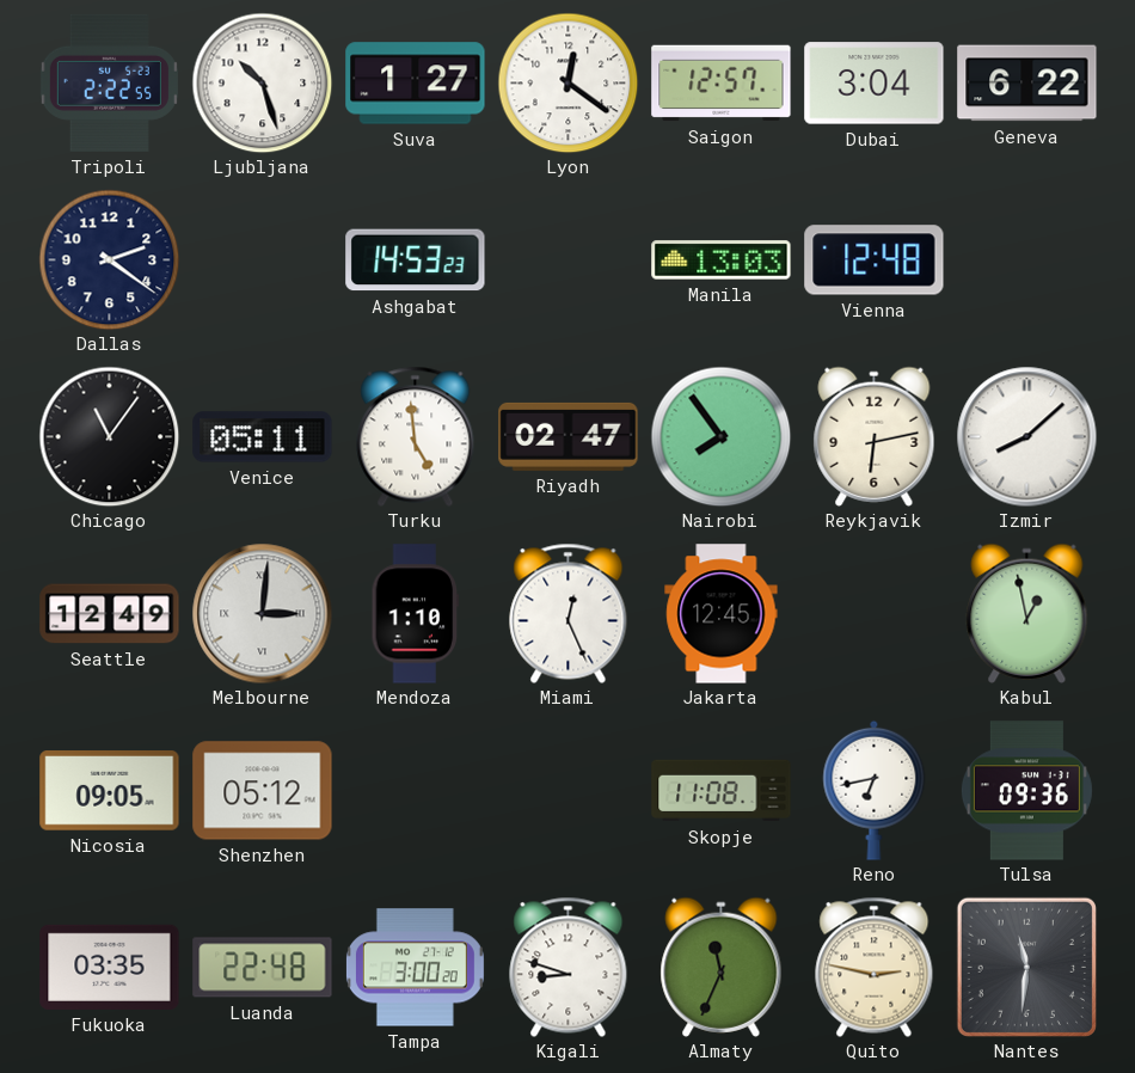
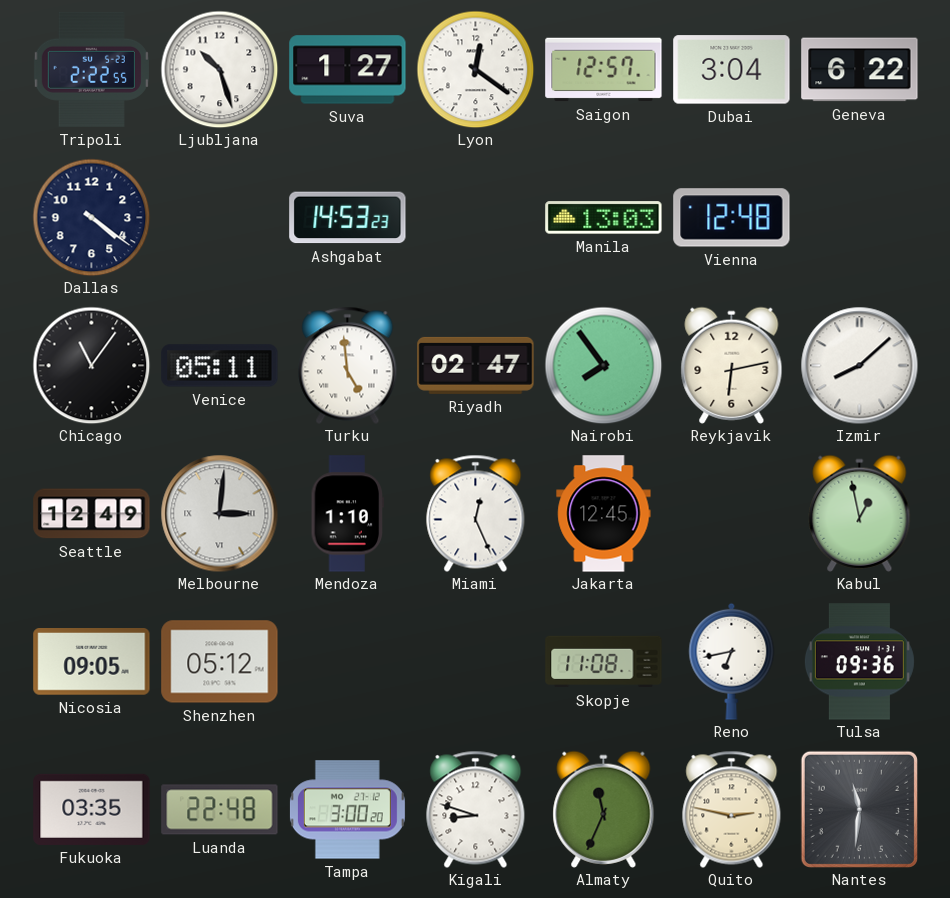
Dallas: 2:21 -> 4:21 (91, 217)
